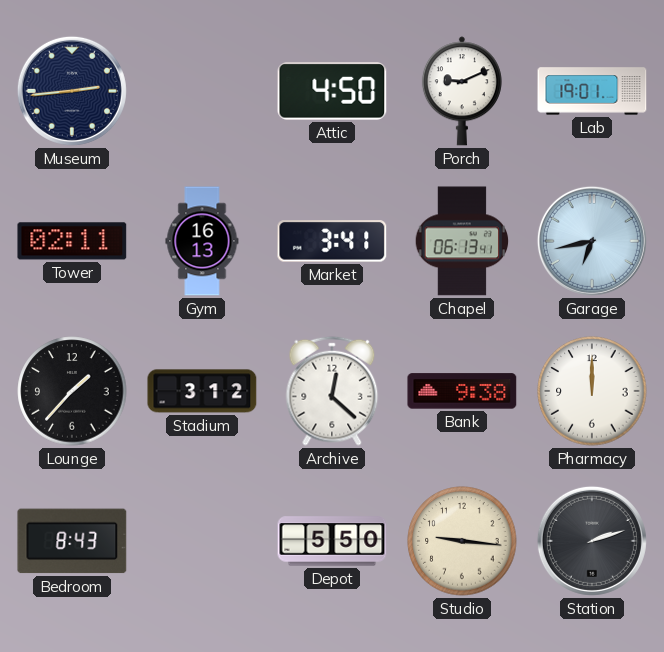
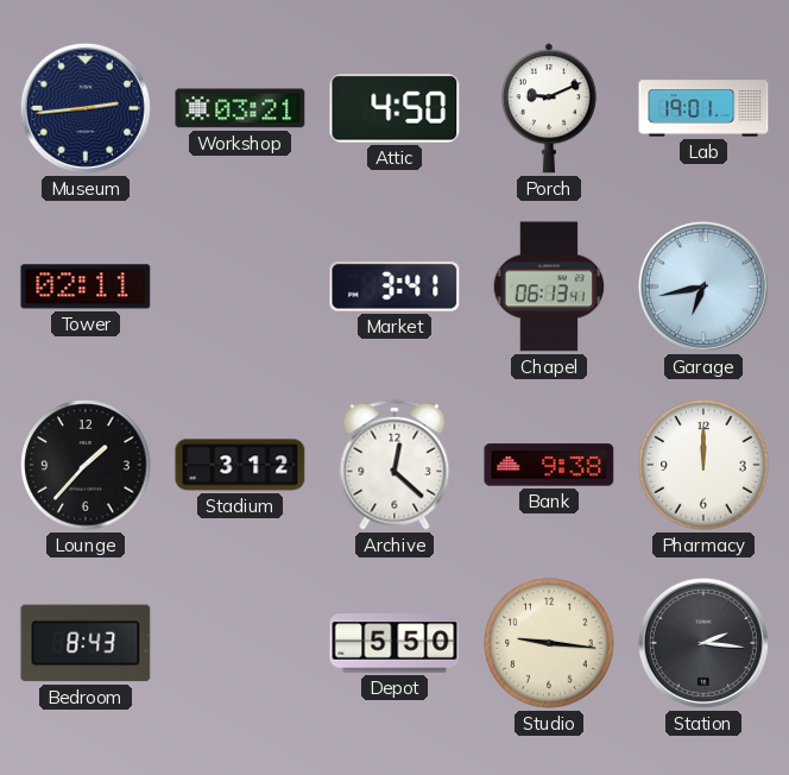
Workshop: none -> 03:21 (240, 108)
Gym: 16:13 -> none (202, 241)
Station: 2:12 -> 2:16 (703, 643)
